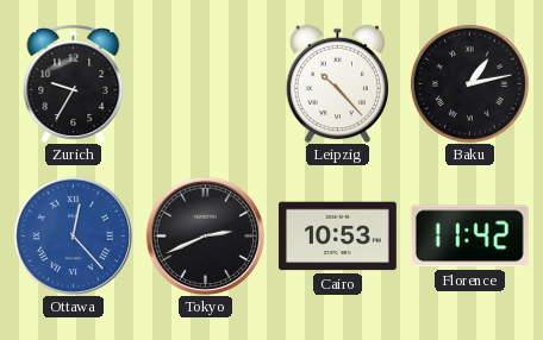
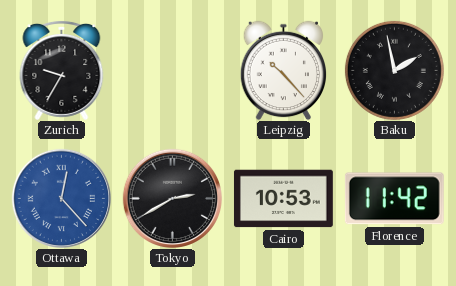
Baku: 1:13 -> 1:58 (394, 70)
Tokyo: 2:41 -> 2:40 (172, 198)
